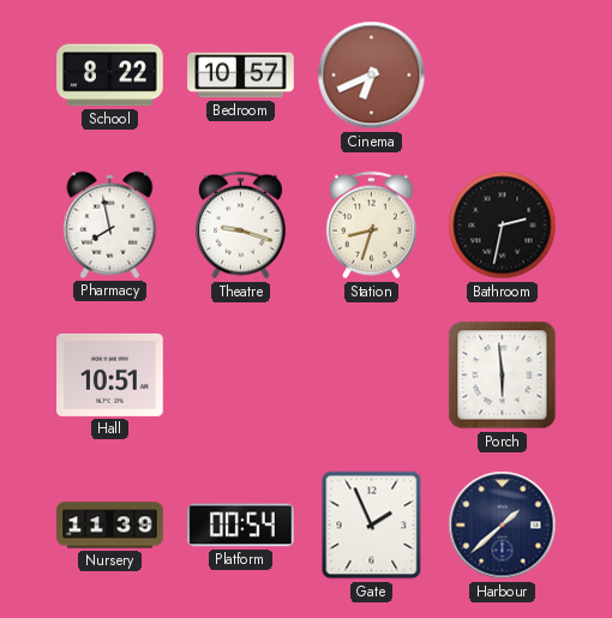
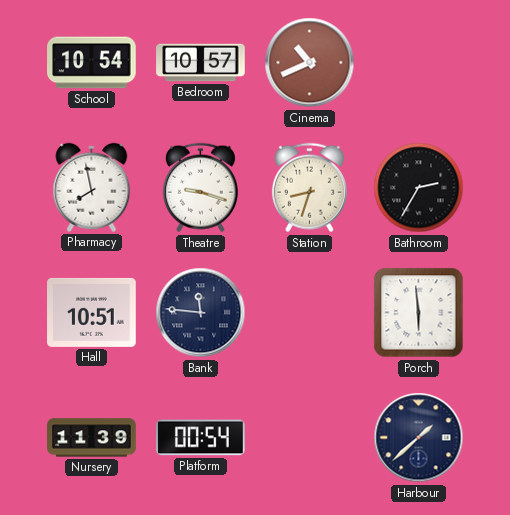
School: 8:22 -> 10:54 (92, 63)
Cinema: 6:41 -> 10:41 (310, 63)
Bathroom: 2:32 -> 2:35 (419, 188)
Bank: none -> 11:46 (201, 313)
Gate: 1:56 -> none (372, 526)
